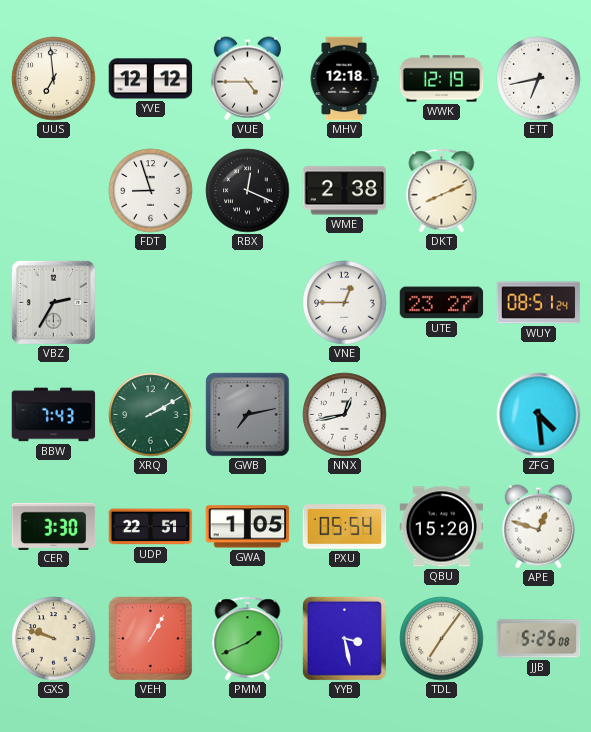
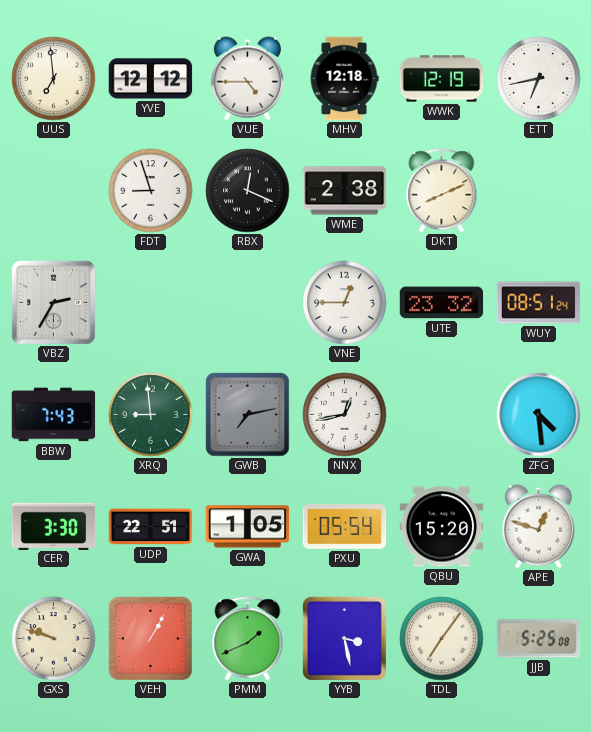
UTE: 23:27 -> 23:32 (442, 303)
XRQ: 2:10 -> 8:59 (151, 415)
